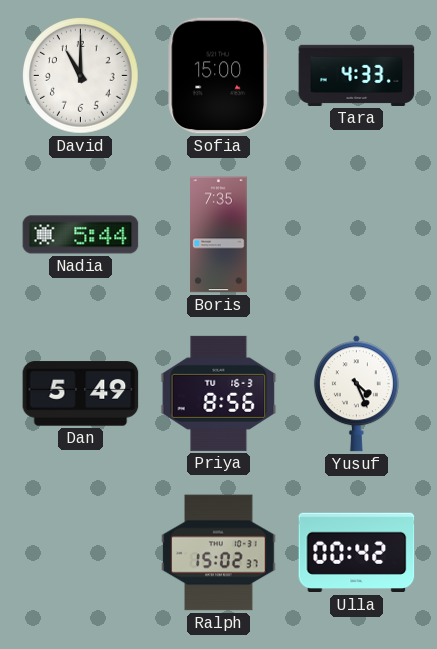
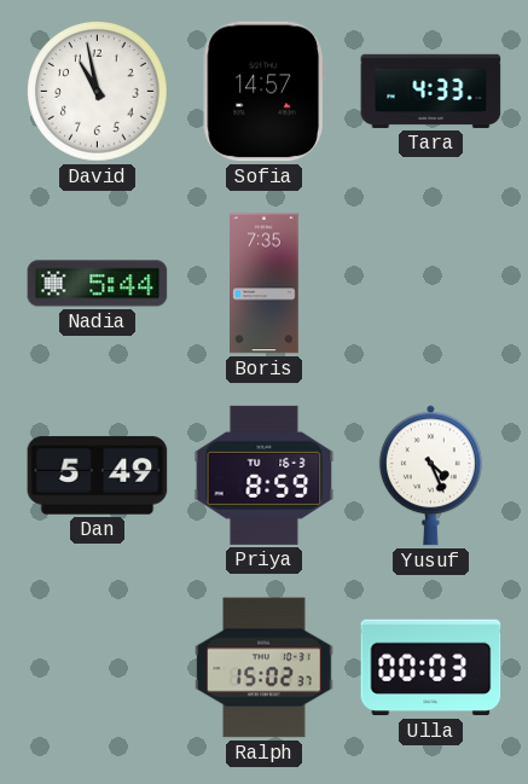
David: 11:00 -> 10:58 (98, 92)
Sofia: 15:00 -> 14:57 (263, 92)
Priya: 8:56 -> 8:59 (265, 475)
Ulla: 00:42 -> 00:03 (431, 668)
